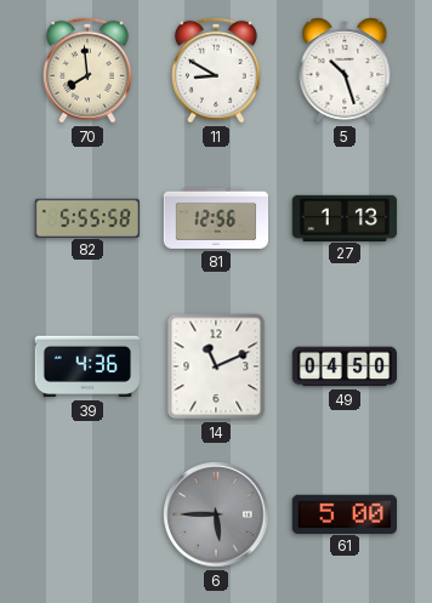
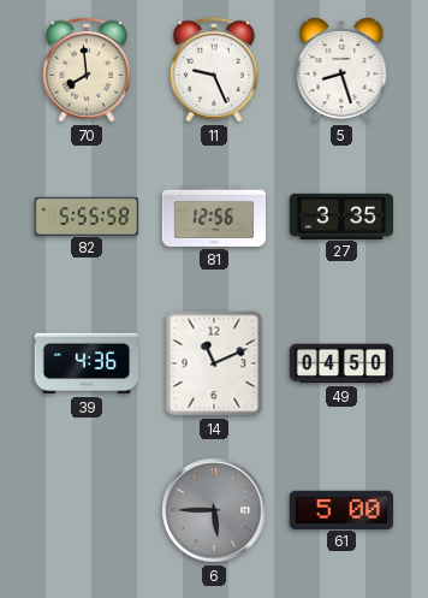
11: 8:50 -> 9:26 (214, 70)
5: 10:27 -> 8:27 (341, 71)
27: 1:13 -> 3:35 (341, 215)
